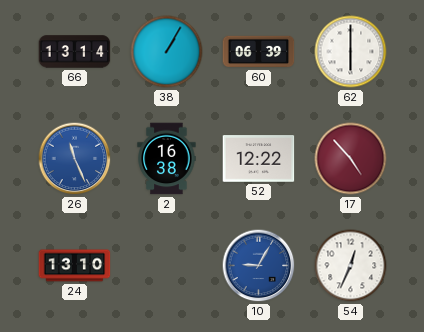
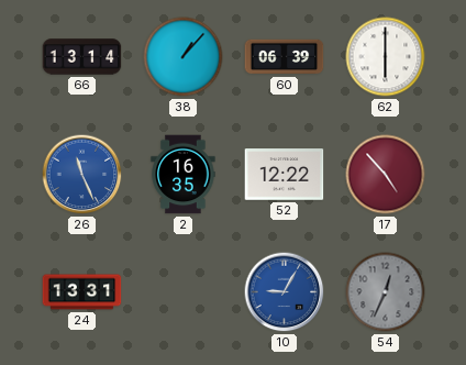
38: 1:05 -> 1:07 (184, 57)
2: 16:38 -> 16:35 (184, 175)
24: 13:10 -> 13:31 (82, 292)
54 dial: white -> grey (386, 292)
